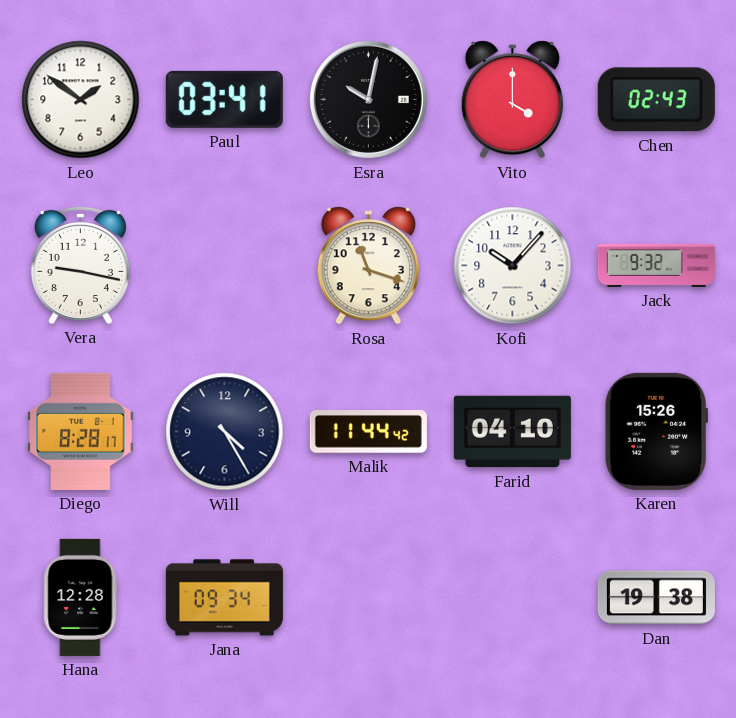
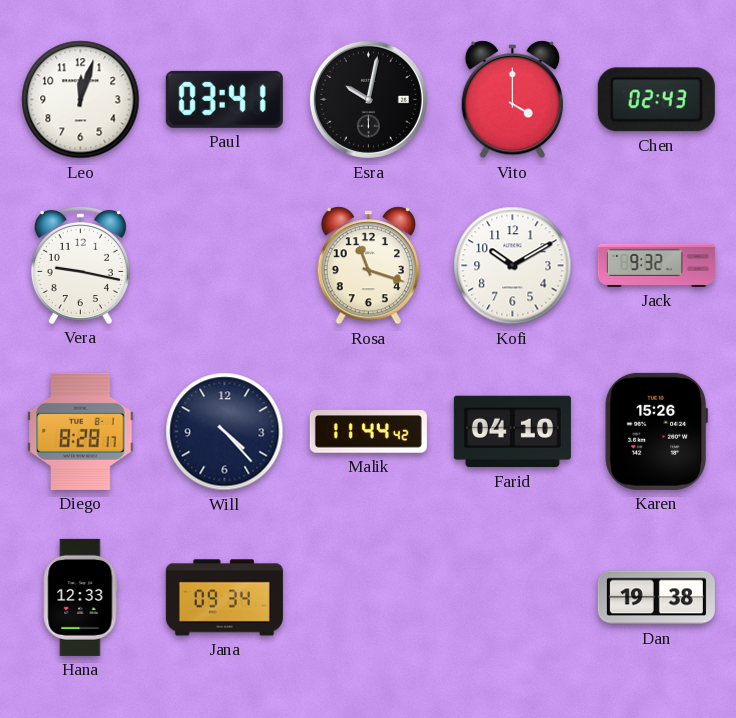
Leo: 1:51 -> 12:03 (81, 100)
Kofi: 10:07 -> 10:10 (513, 266)
Will: 4:25 -> 4:23 (225, 432)
Hana: 12:28 -> 12:33 (80, 597)
